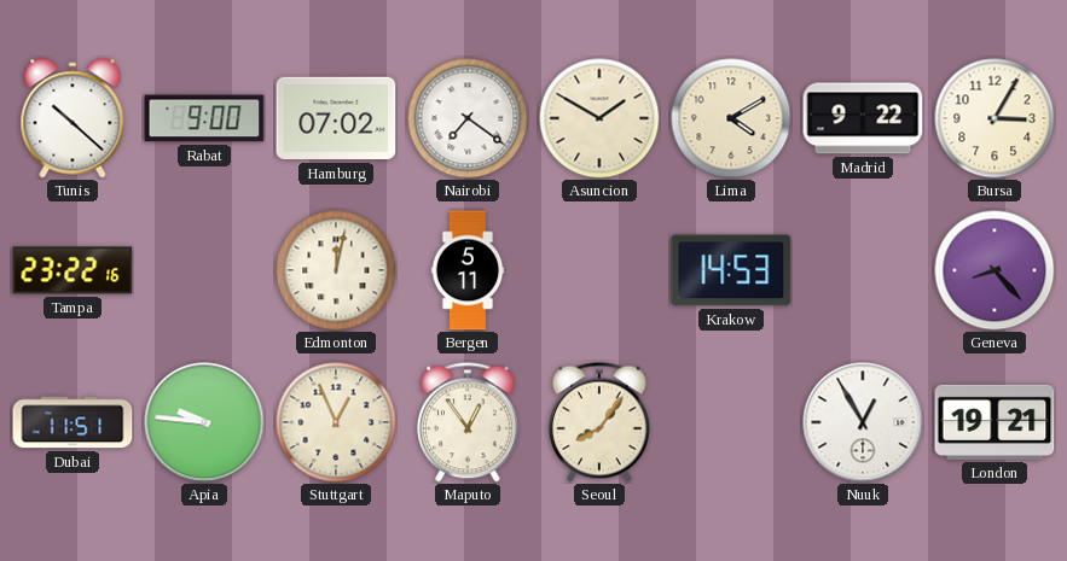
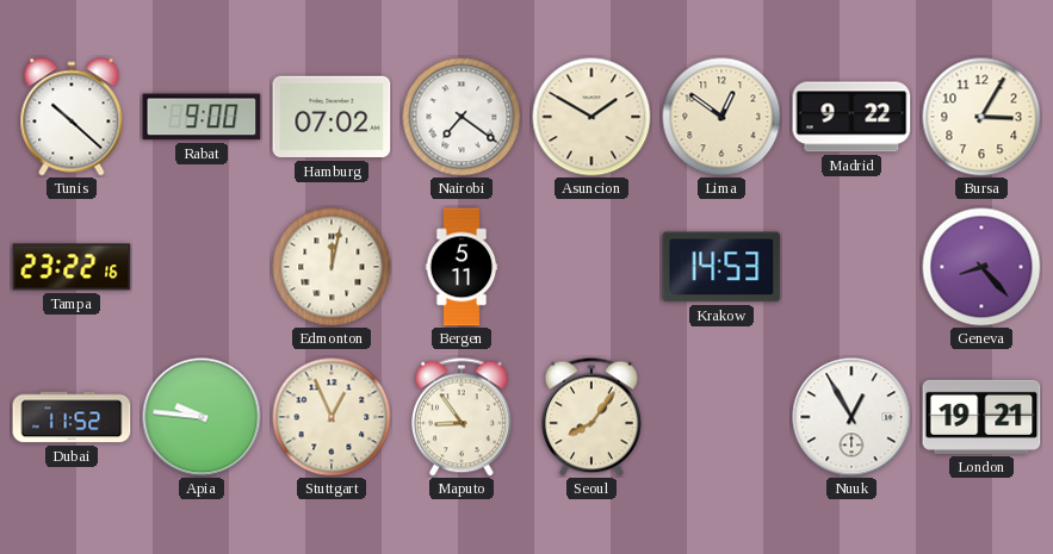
Lima: 4:10 -> 12:51 (721, 117)
Dubai: 11:51 -> 11:52 (72, 417)
Maputo: 12:54 -> 8:54 (463, 417)
